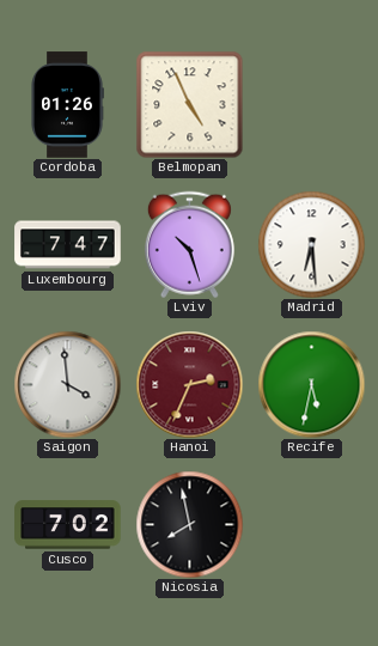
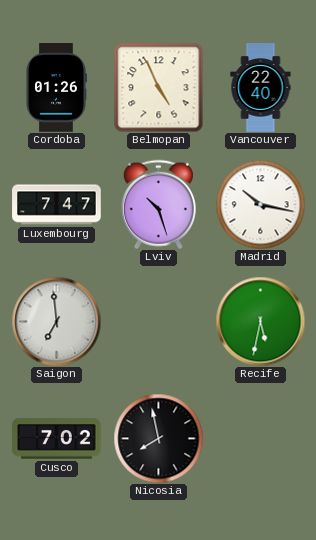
Vancouver: none -> 22:40 (261, 88)
Madrid: 6:29 -> 10:17 (260, 204)
Saigon: 3:59 -> 6:59 (56, 321)
Hanoi: 2:34 -> none (189, 384)
